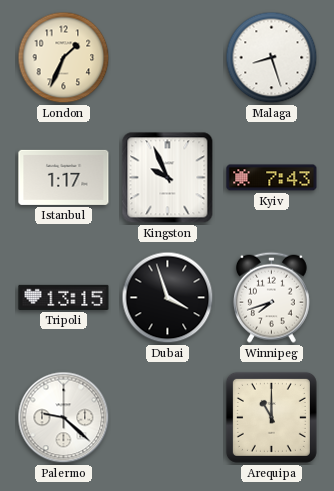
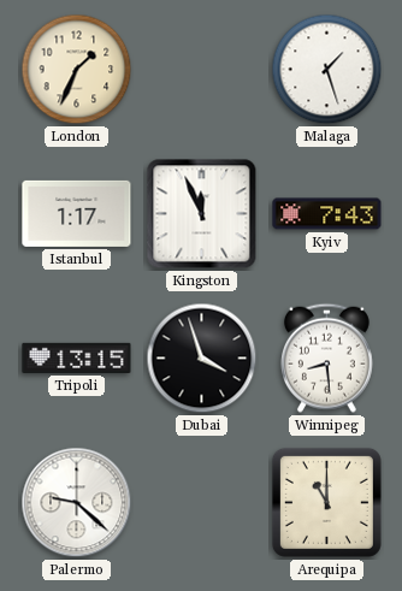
Malaga: 8:27 -> 1:27 (327, 70)
Kingston: 9:56 -> 11:56 (202, 214)
Winnipeg: 7:42 -> 8:29 (326, 357)
